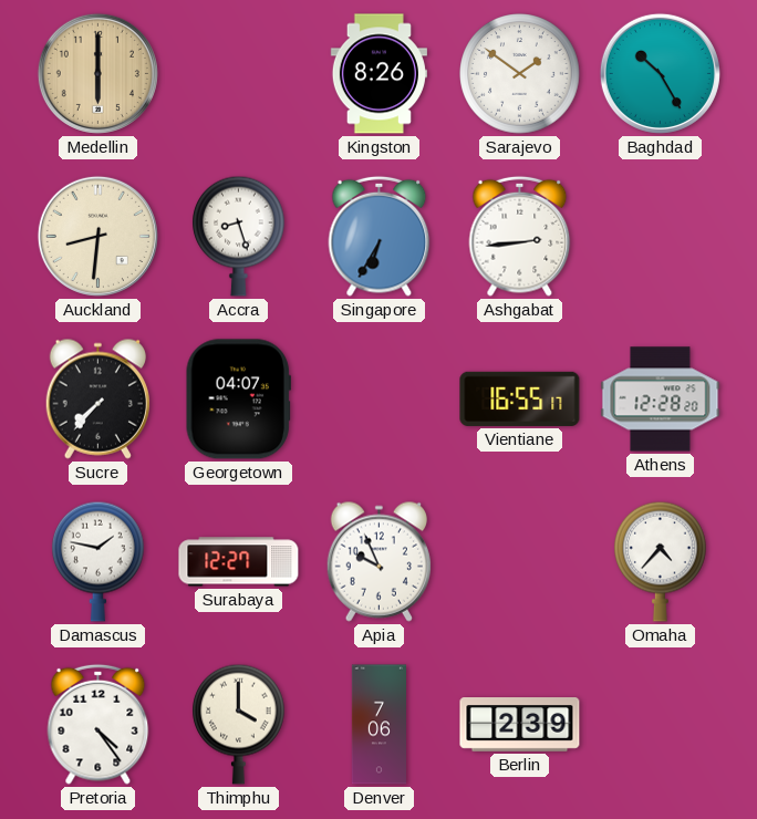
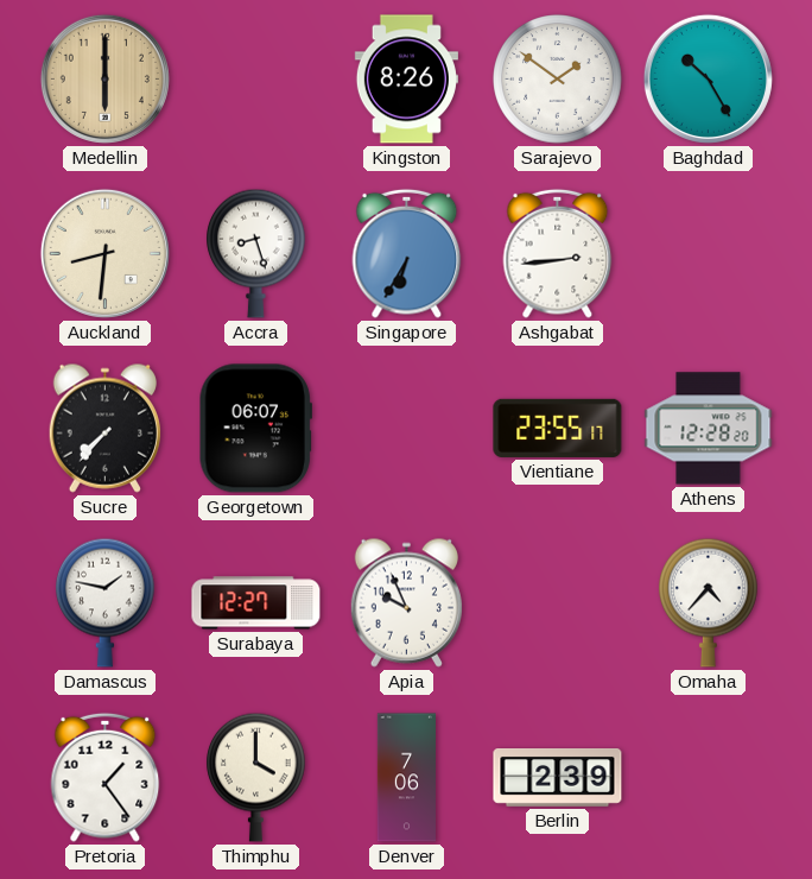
Georgetown: 04:07 -> 06:07 (255, 429)
Vientiane: 16:55 -> 23:55 (558, 428)
Pretoria: 4:24 -> 1:24 (106, 777)
